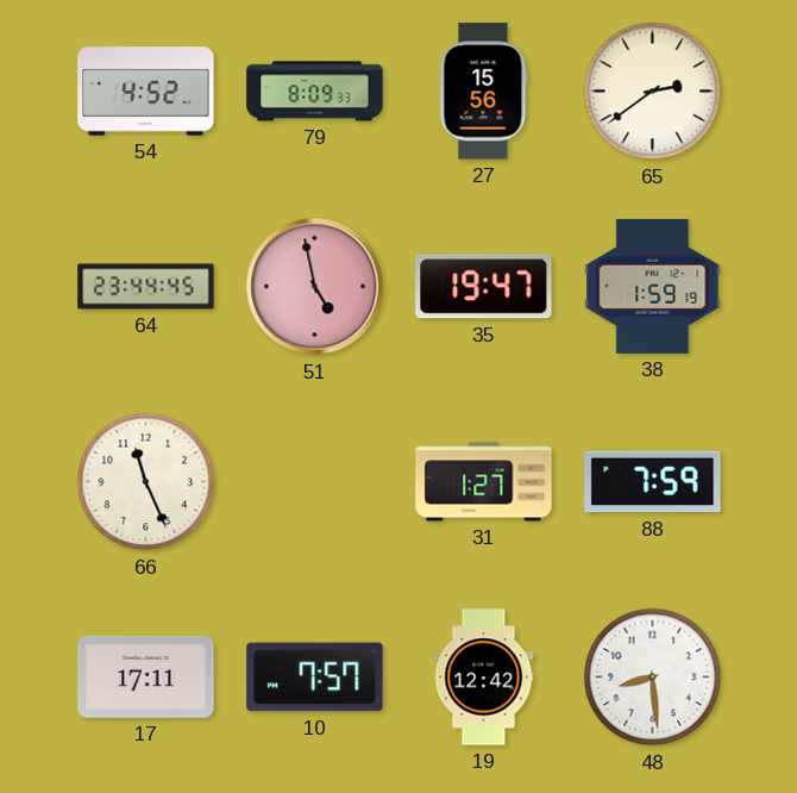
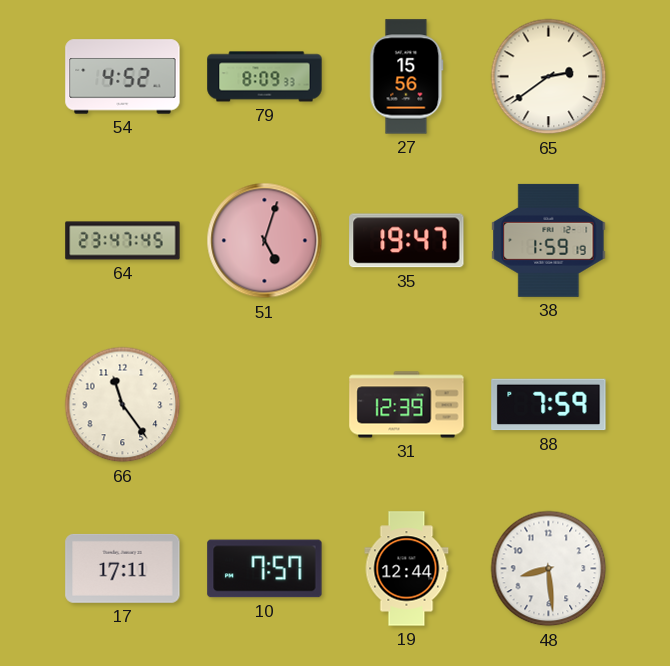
64: 23:44 -> 23:47 (123, 241)
51: 4:58 -> 5:03 (265, 241)
66: 11:26 -> 11:24 (123, 405)
31: 1:27 -> 12:39 (407, 405)
19: 12:42 -> 12:44 (407, 569)
